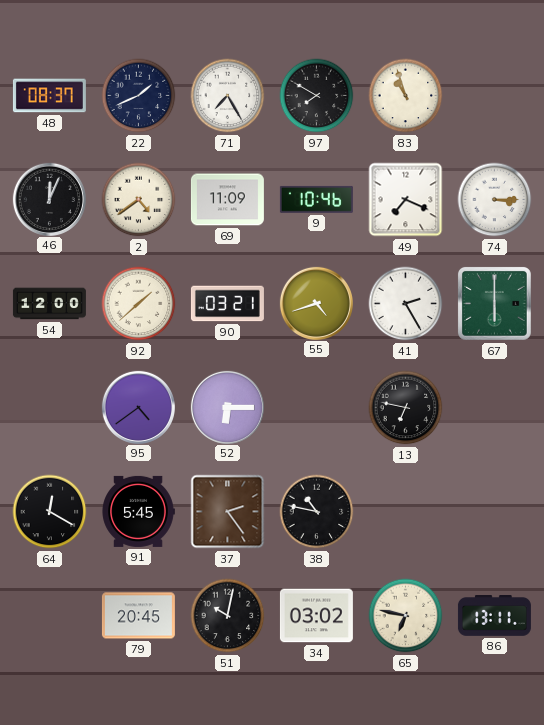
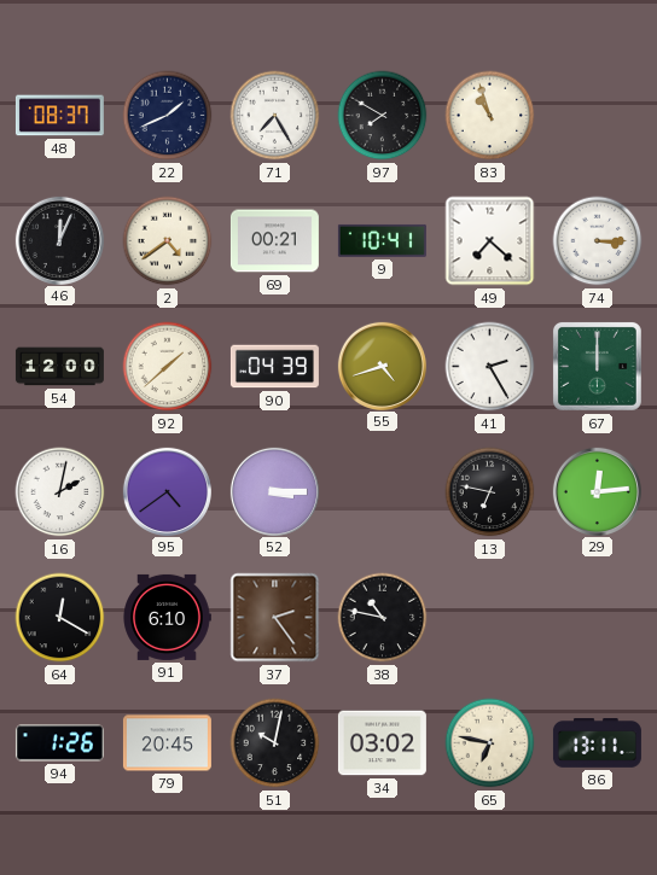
69: 11:09 -> 00:21 (274, 241)
9: 10:46 -> 10:41 (382, 240)
49: 7:19 -> 7:22 (490, 241)
90: 03:21 -> 04:39 (274, 367)
67: 6:00 -> 12:00 (597, 366)
16: none -> 2:02 (60, 492)
52: 6:15 -> 3:15 (274, 491)
29: none -> 12:14 (597, 491)
91: 5:45 -> 6:10 (167, 617)
94: none -> 1:26 (59, 743)
